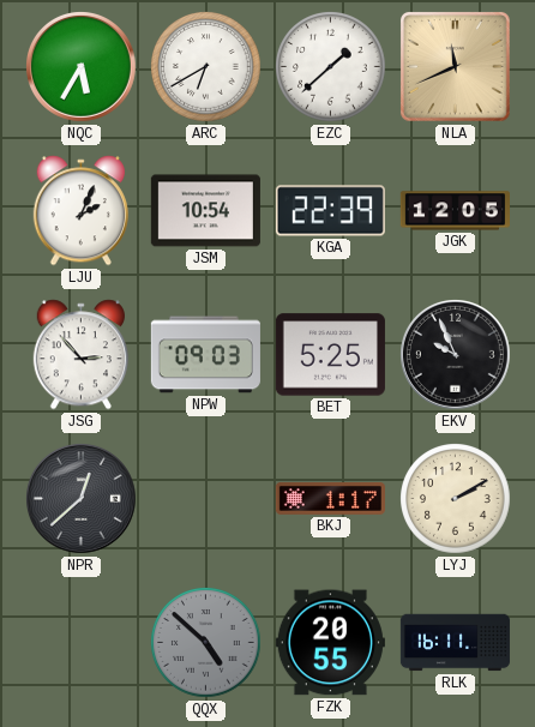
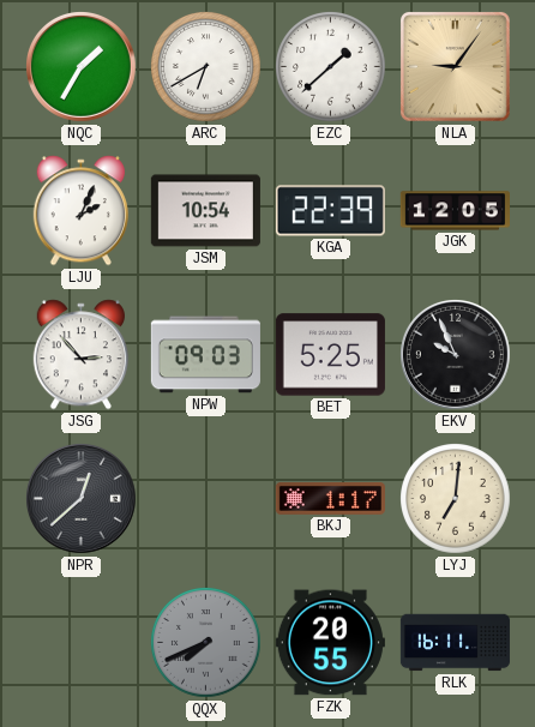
NQC: 5:35 -> 1:35 (82, 67)
NLA: 11:41 -> 9:06 (456, 67)
LYJ: 2:10 -> 7:01 (456, 499)
QQX: 4:52 -> 7:41 (206, 643)
